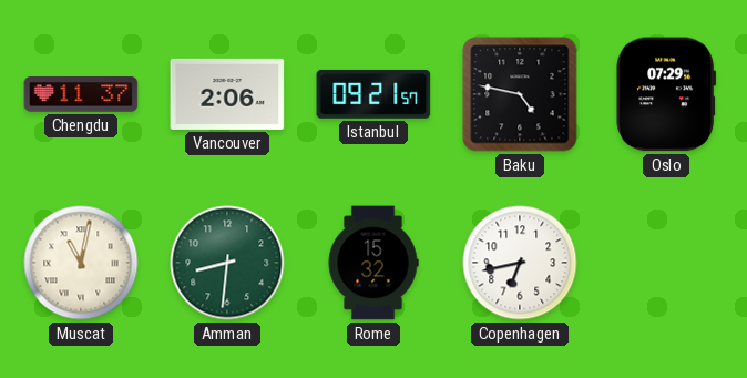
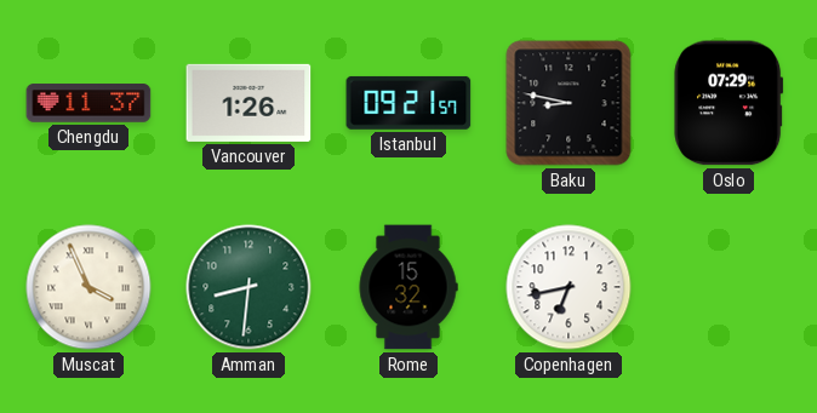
Vancouver: 2:06 -> 1:26 (248, 103)
Baku: 4:47 -> 8:47 (569, 103)
Muscat: 11:02 -> 3:56 (88, 287)
